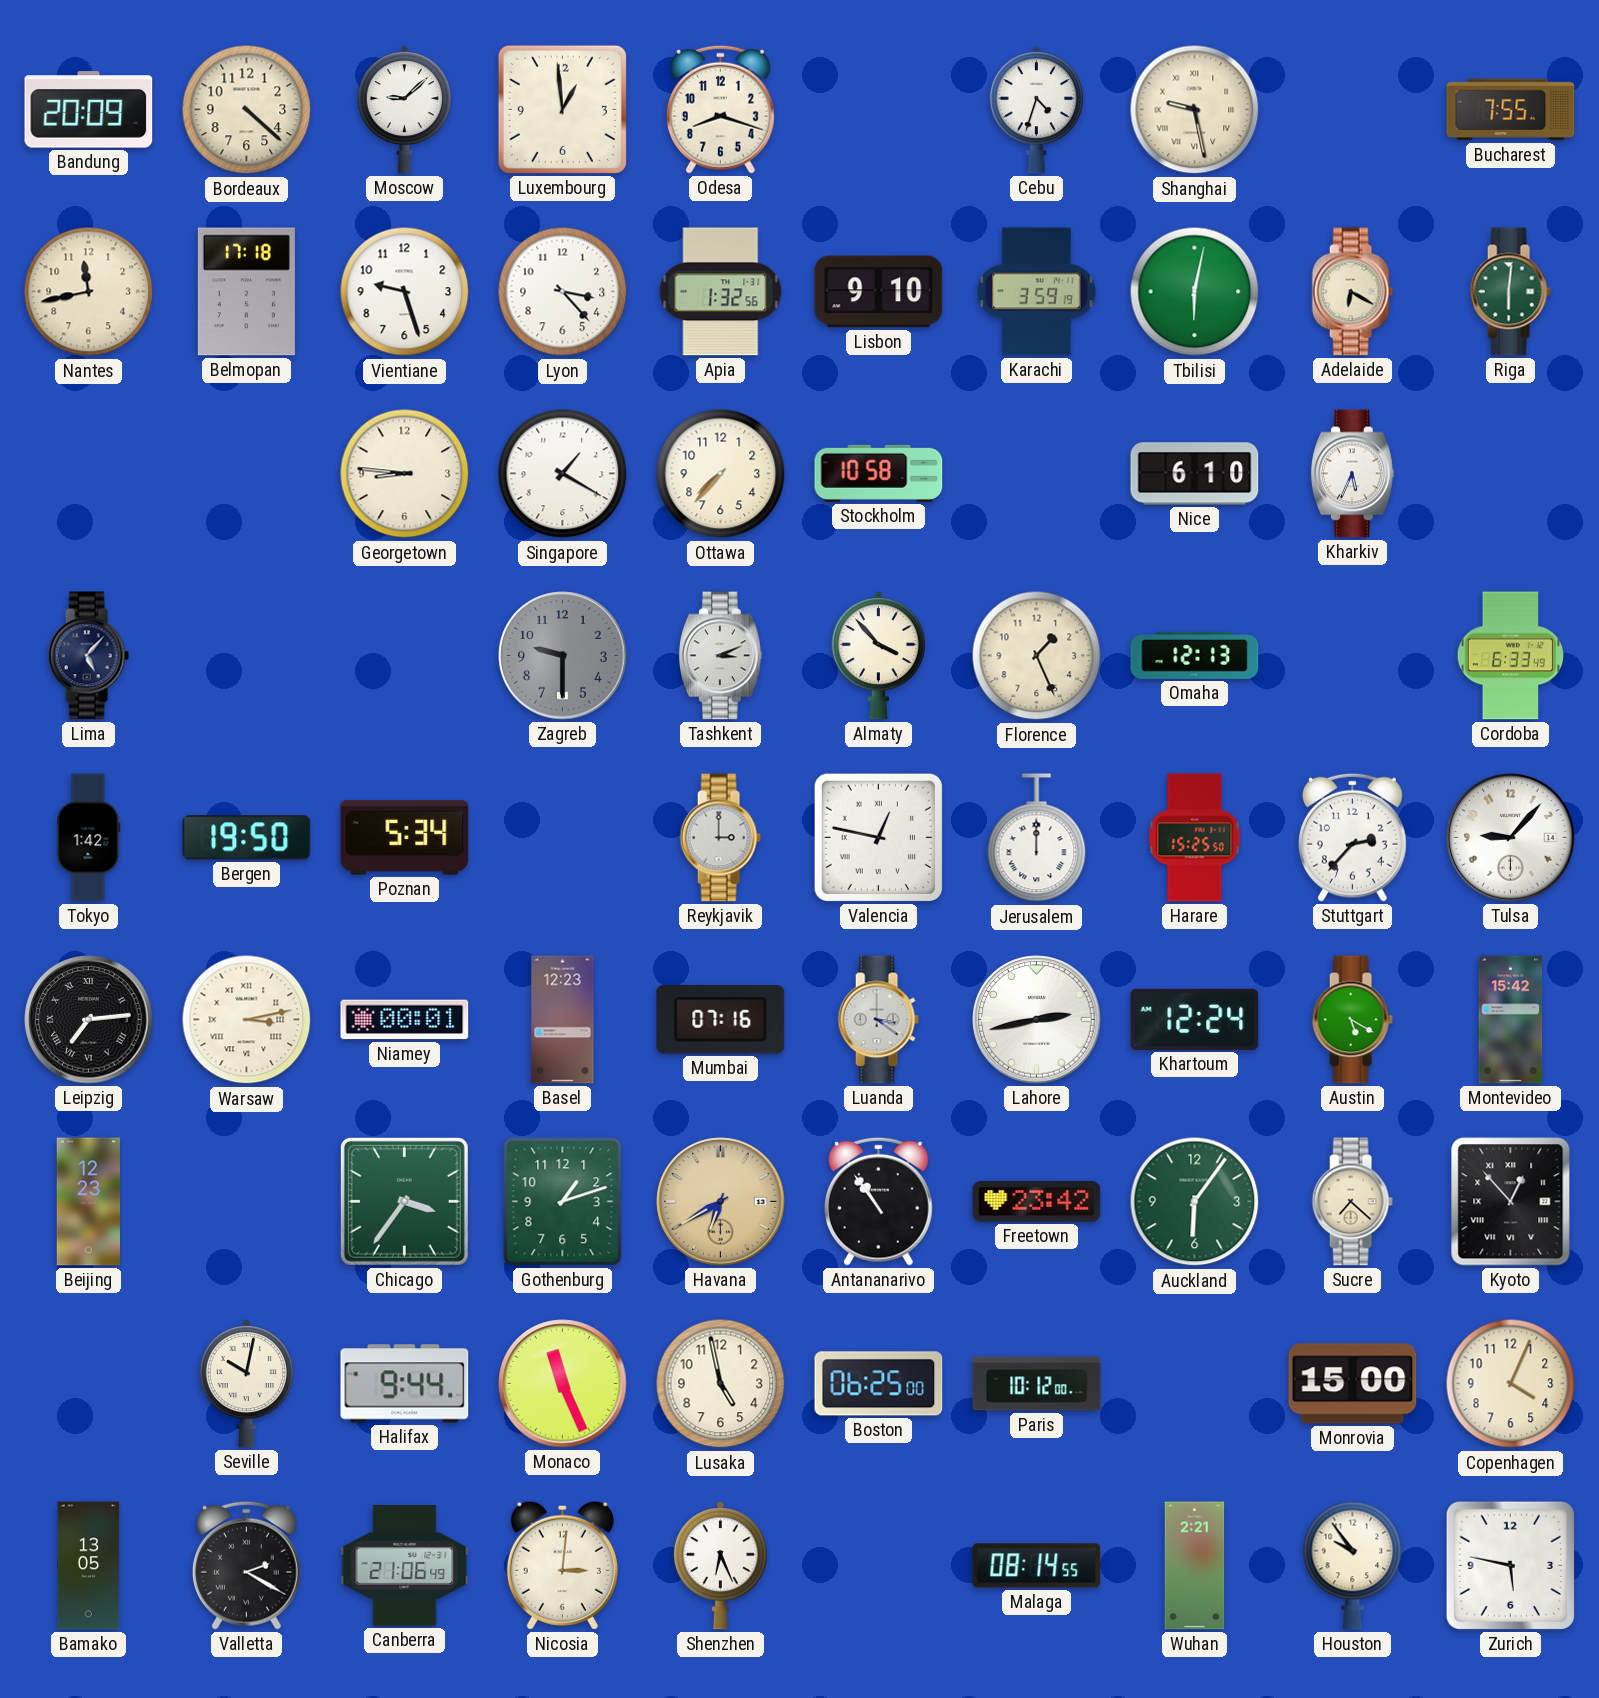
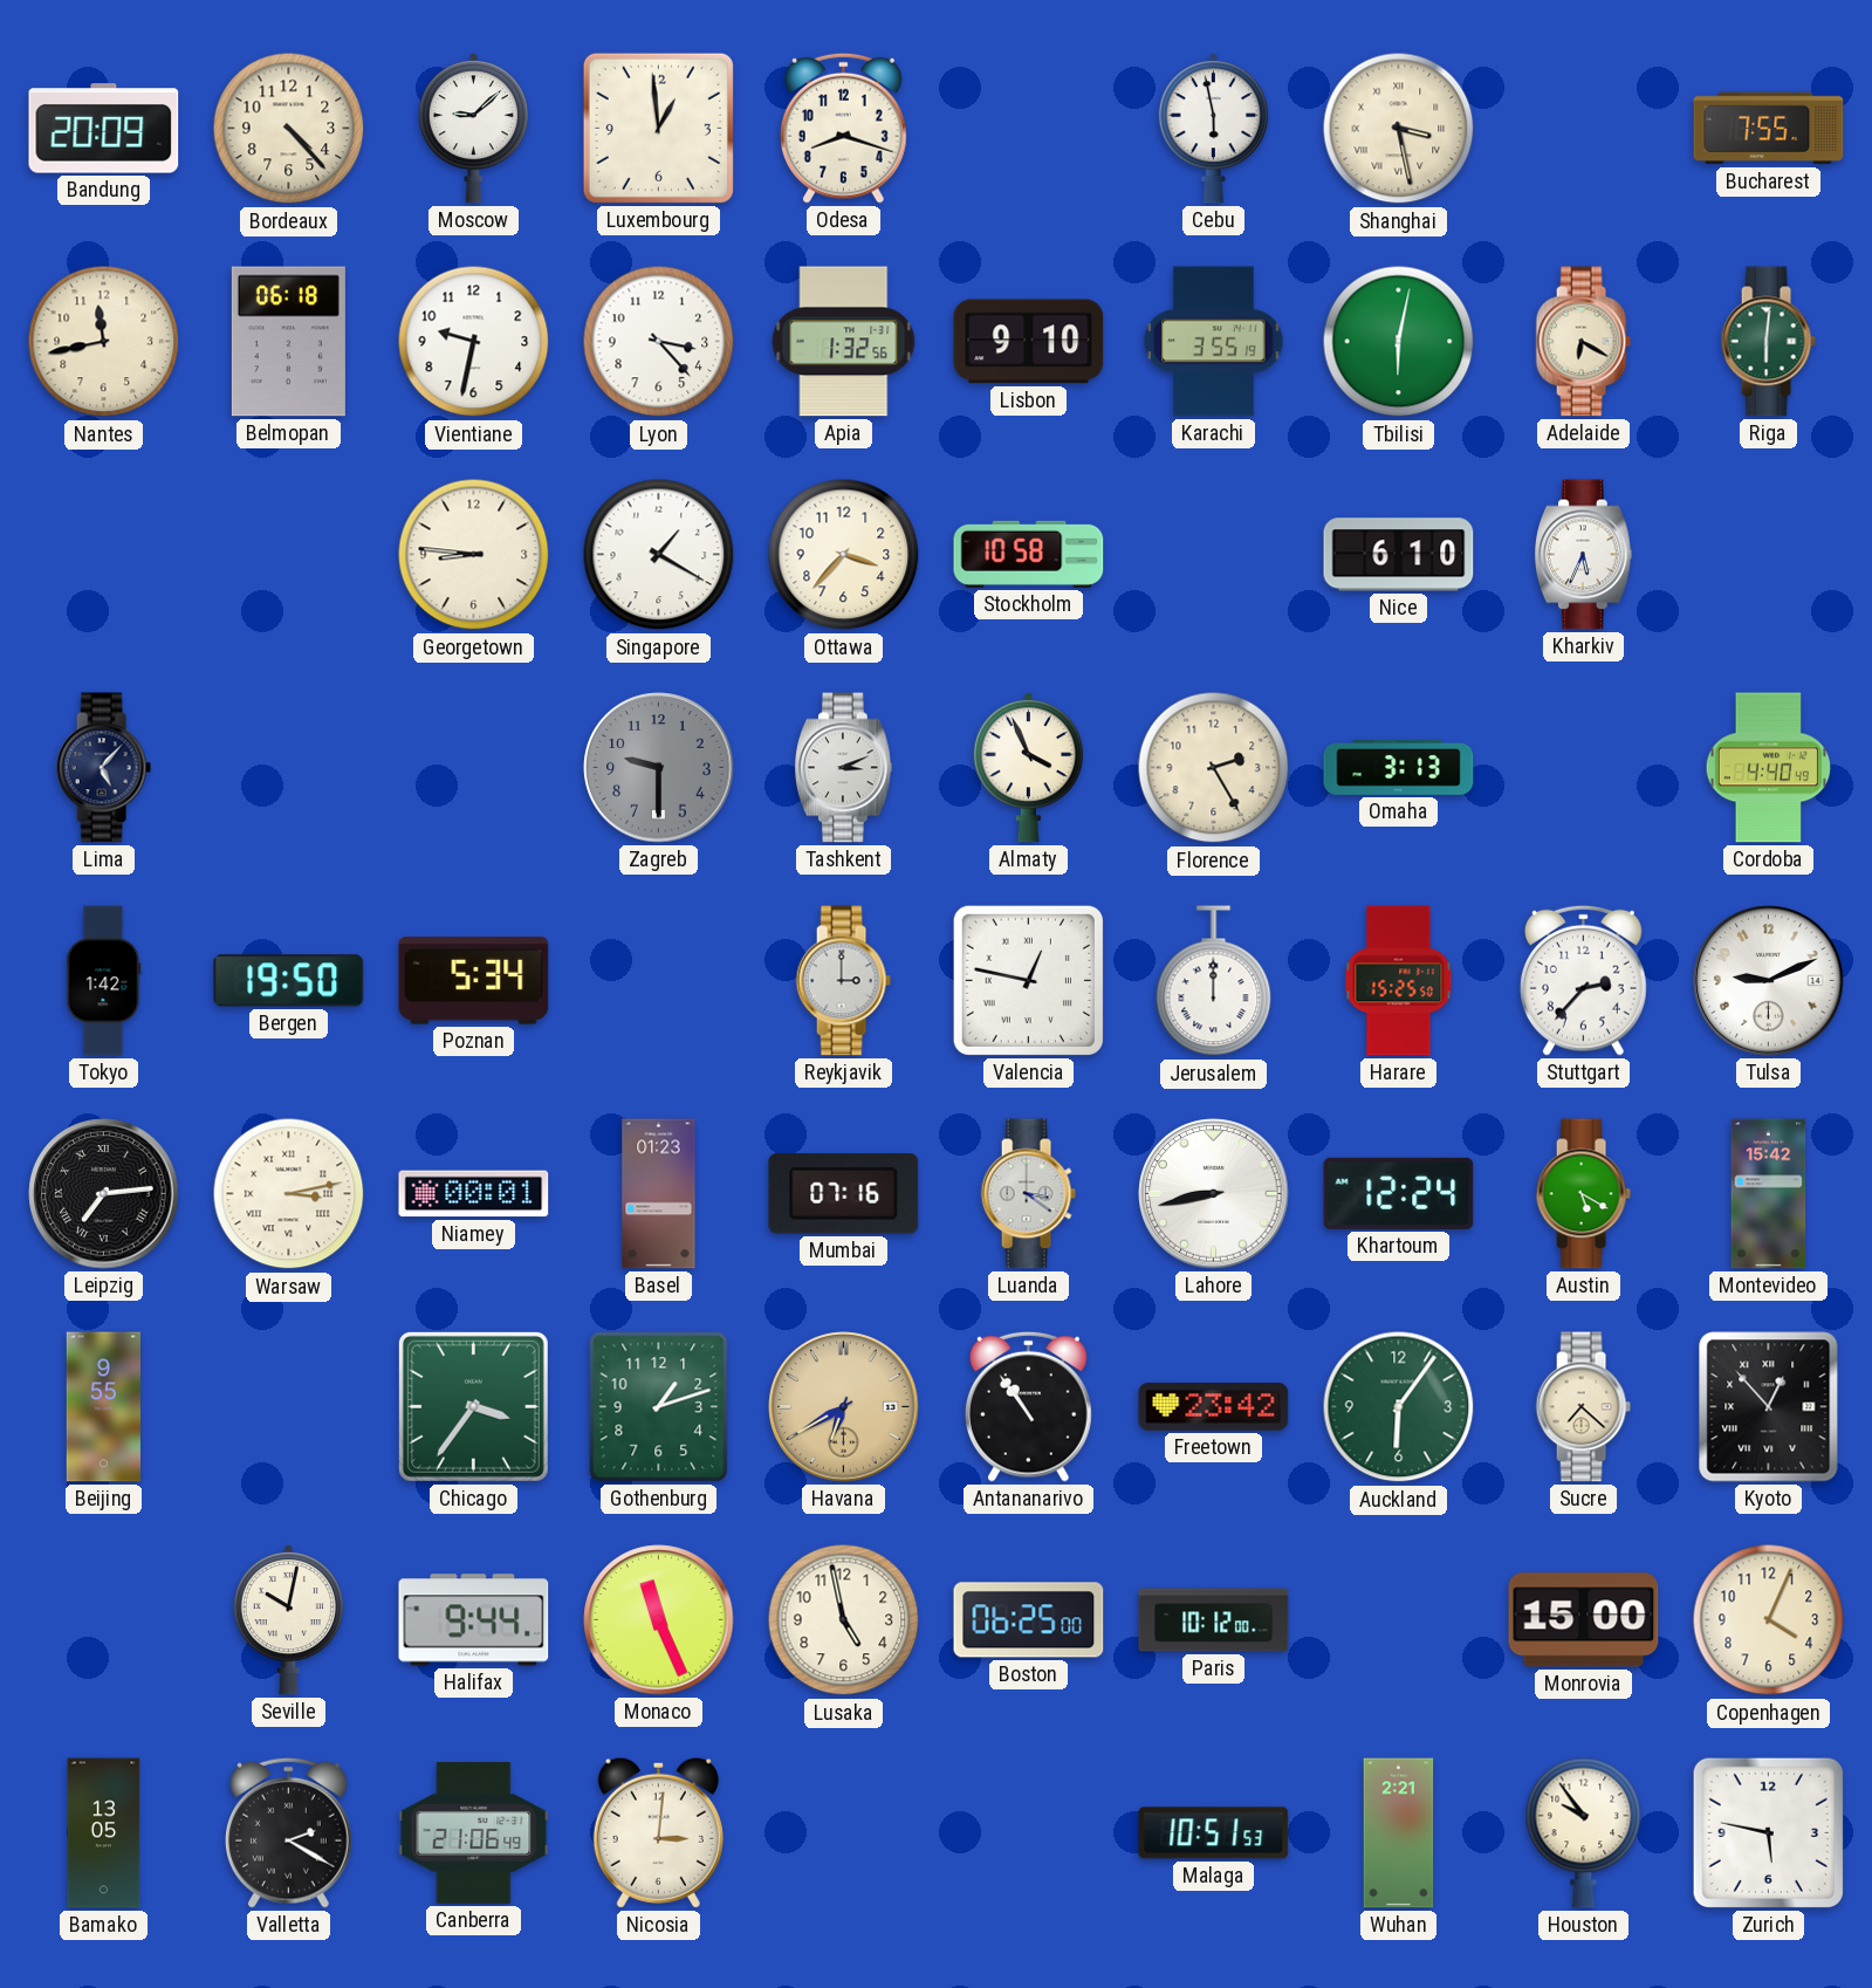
Bordeaux: 4:22 -> 4:23 (289, 129)
Cebu: 4:33 -> 5:58 (1213, 129)
Shanghai: 9:28 -> 3:28 (1399, 129)
Belmopan: 17:18 -> 06:18 (288, 342)
Vientiane: 9:27 -> 9:32 (474, 342)
Karachi: 3:59 -> 3:55 (1214, 342)
Ottawa: 7:37 -> 3:37 (844, 555)
Almaty: 3:53 -> 3:56 (1028, 768)
Florence: 1:26 -> 2:25 (1214, 768)
Omaha: 12:13 -> 3:13 (1399, 767)
Cordoba: 6:33 -> 4:40 (1768, 768)
Tulsa: 9:07 -> 9:11 (1769, 981)
Basel: 12:23 -> 01:23 (659, 1194)
Lahore: 2:43 -> 8:43 (1214, 1194)
Beijing: 12:23 -> 9:55 (103, 1407)
Shenzhen: 6:26 -> none (720, 1566)
Malaga: 08:14 -> 10:51 (1214, 1833)
